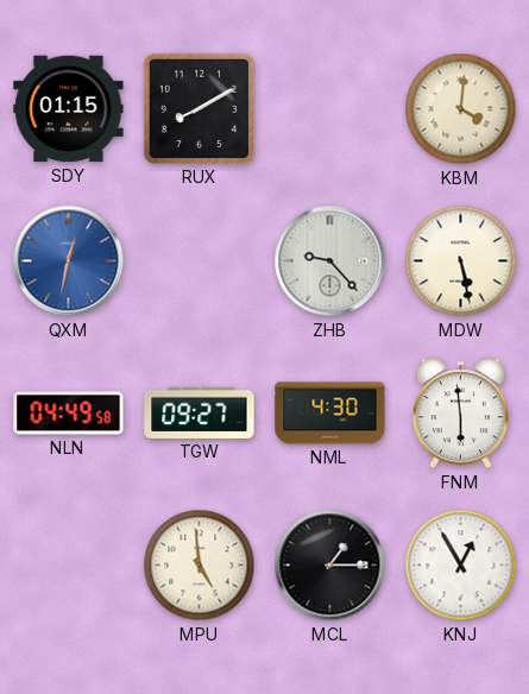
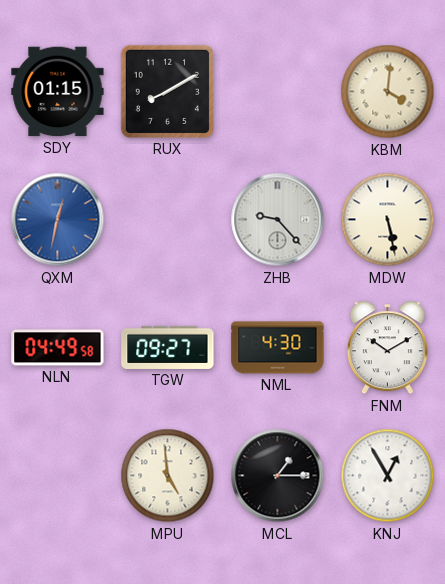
FNM: 5:59 -> 10:10 (387, 348)
